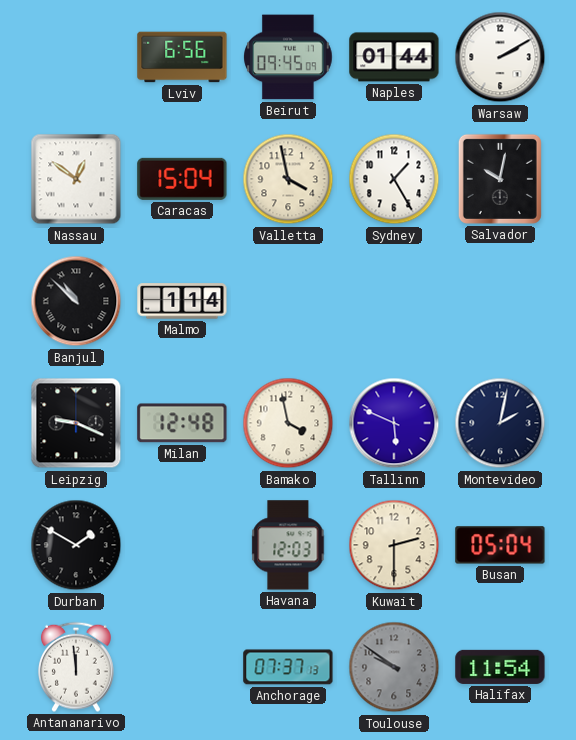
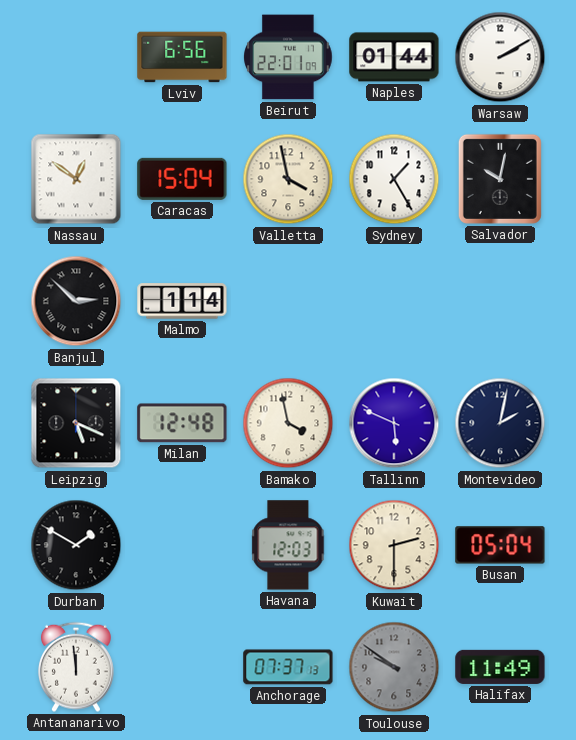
Beirut: 09:45 -> 22:01 (288, 57)
Banjul: 10:52 -> 2:52 (76, 301)
Leipzig: 9:19 -> 5:19 (76, 423)
Halifax: 11:54 -> 11:49 (500, 667)
